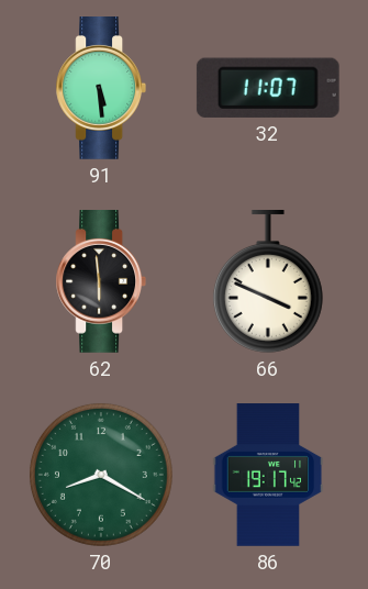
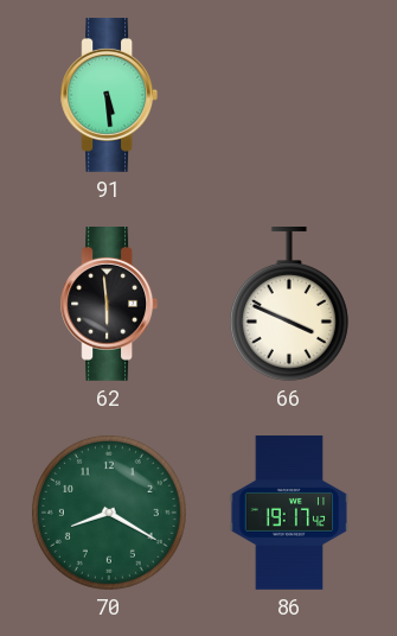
32: 11:07 -> none (268, 88)
